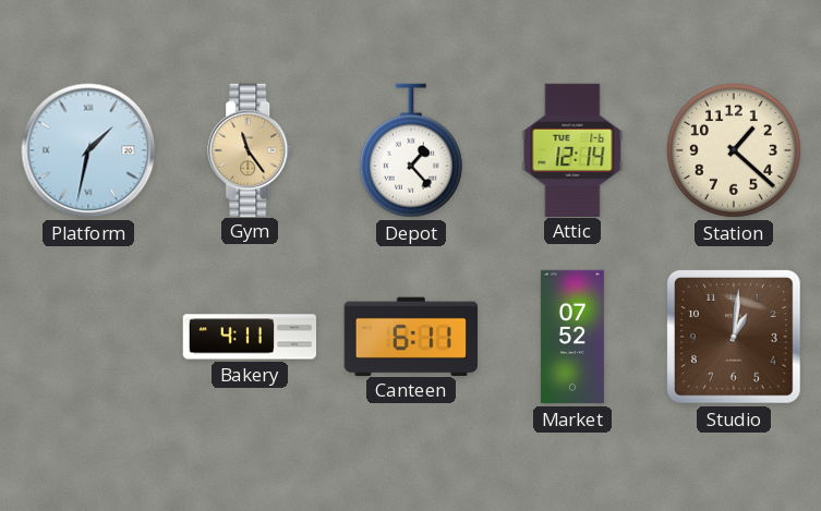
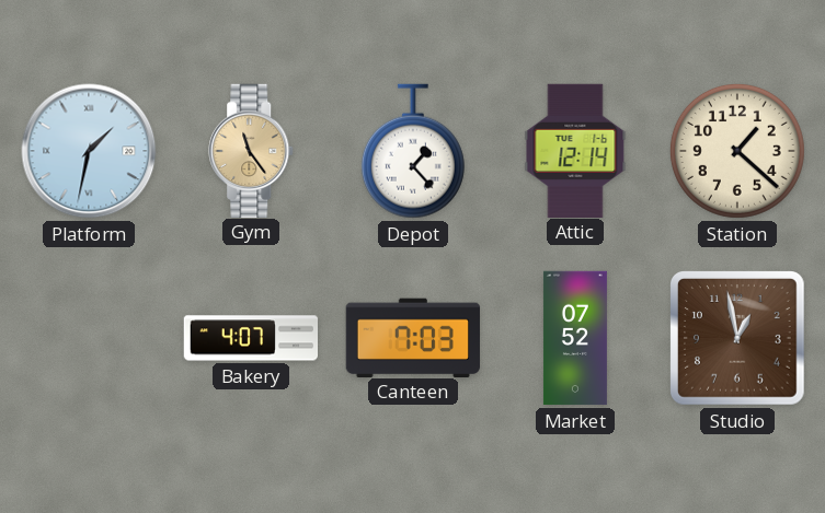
Bakery: 4:11 -> 4:07 (251, 338)
Canteen: 6:11 -> 7:03 (413, 337)
Studio: 1:01 -> 12:58 (738, 339)
